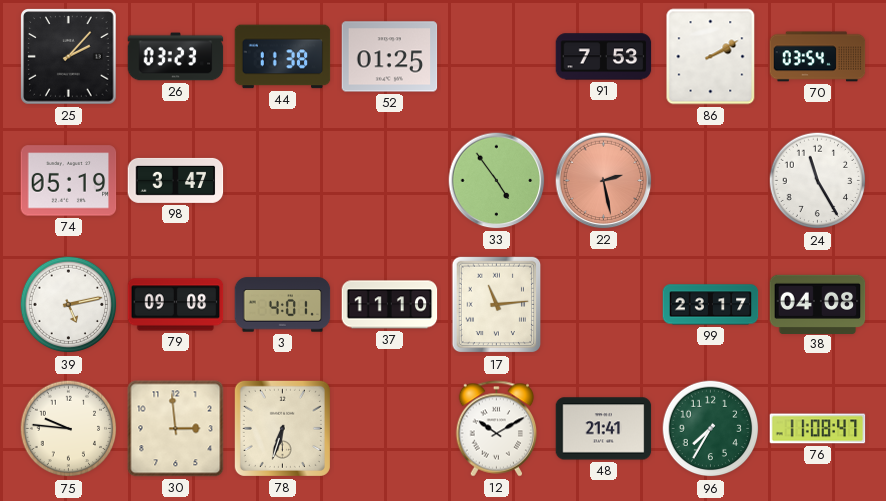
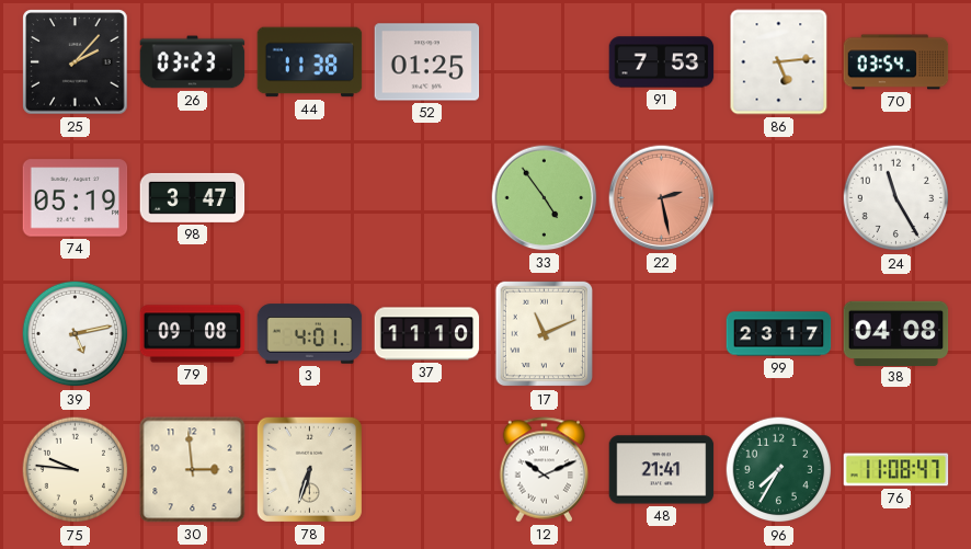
86: 2:10 -> 5:14 (779, 62)
17: 11:14 -> 11:11 (545, 334)
12: 10:10 -> 10:11 (545, 470)
